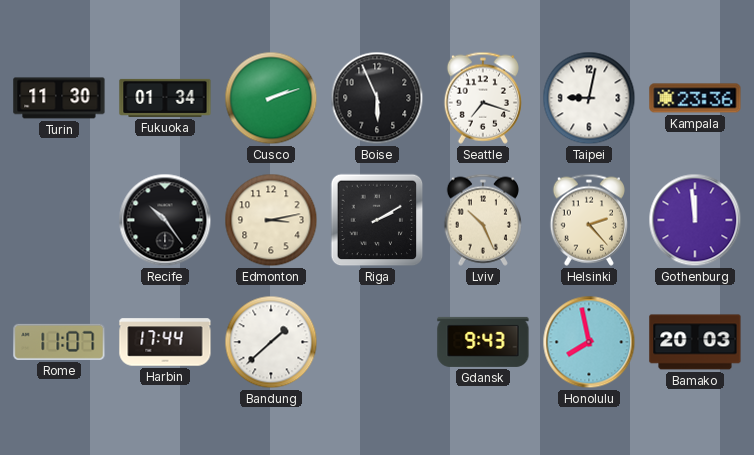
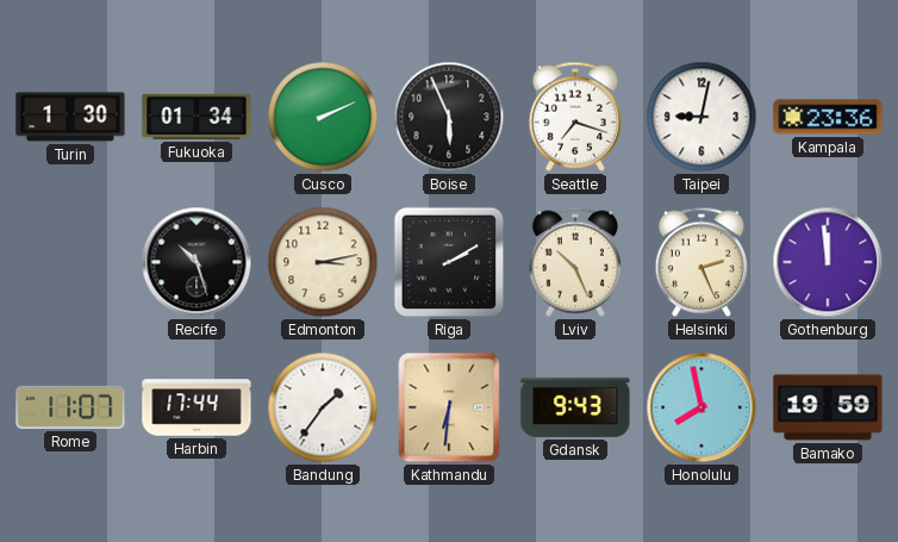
Turin: 11:30 -> 1:30 (70, 117)
Cusco: 2:12 -> 2:11 (323, 117)
Recife: 10:24 -> 10:27 (197, 262)
Helsinki: 2:23 -> 2:26 (701, 262)
Bandung: 1:38 -> 1:36 (323, 407)
Kathmandu: none -> 6:31 (449, 407)
Bamako: 20:03 -> 19:59 (828, 407)
